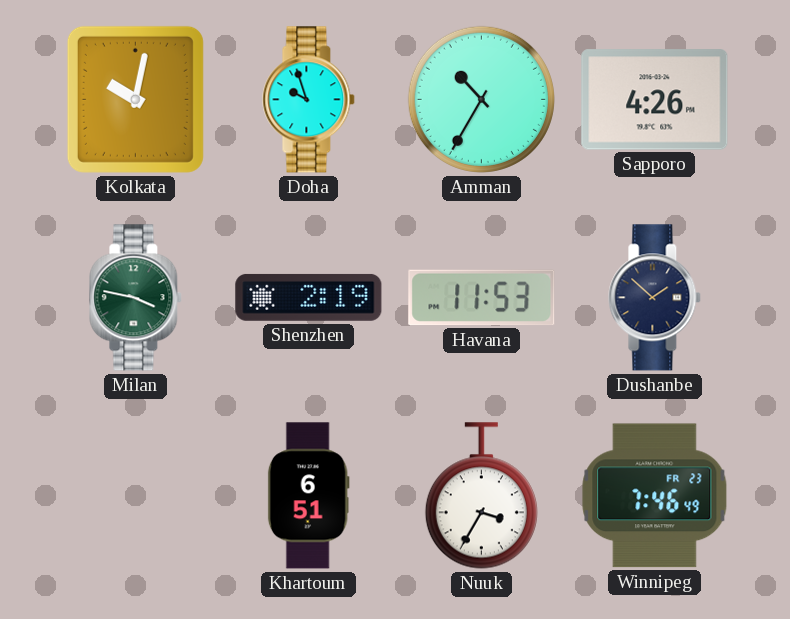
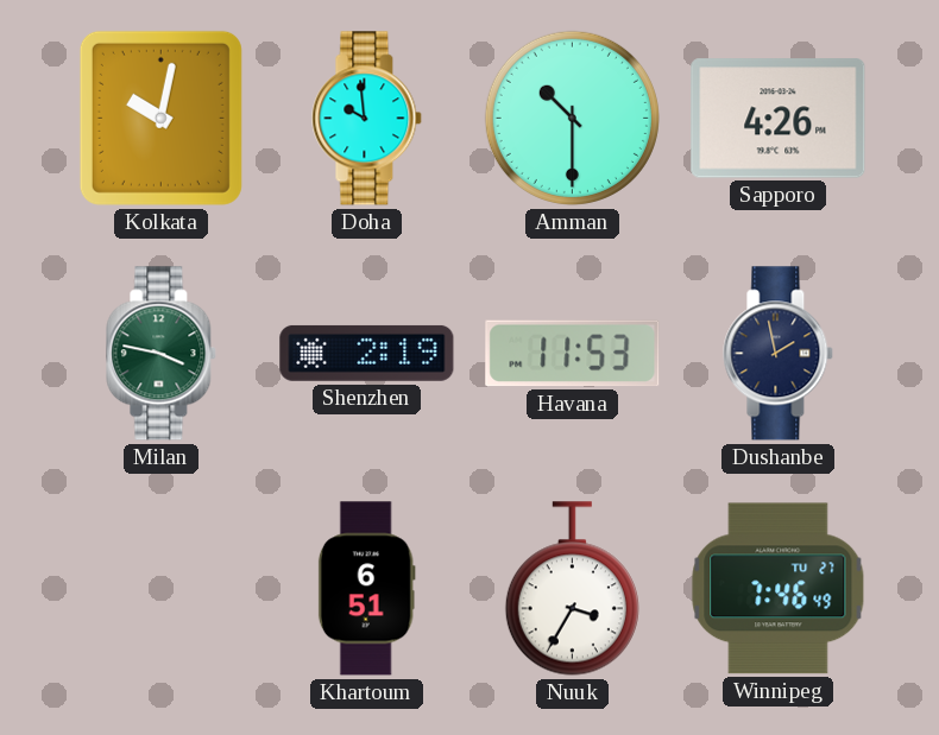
Doha: 9:57 -> 9:59 (367, 119)
Amman: 10:35 -> 10:30 (572, 118)
Dushanbe: 1:52 -> 1:58 (779, 354)
Winnipeg date: FR 23 -> TU 27 (779, 589)
